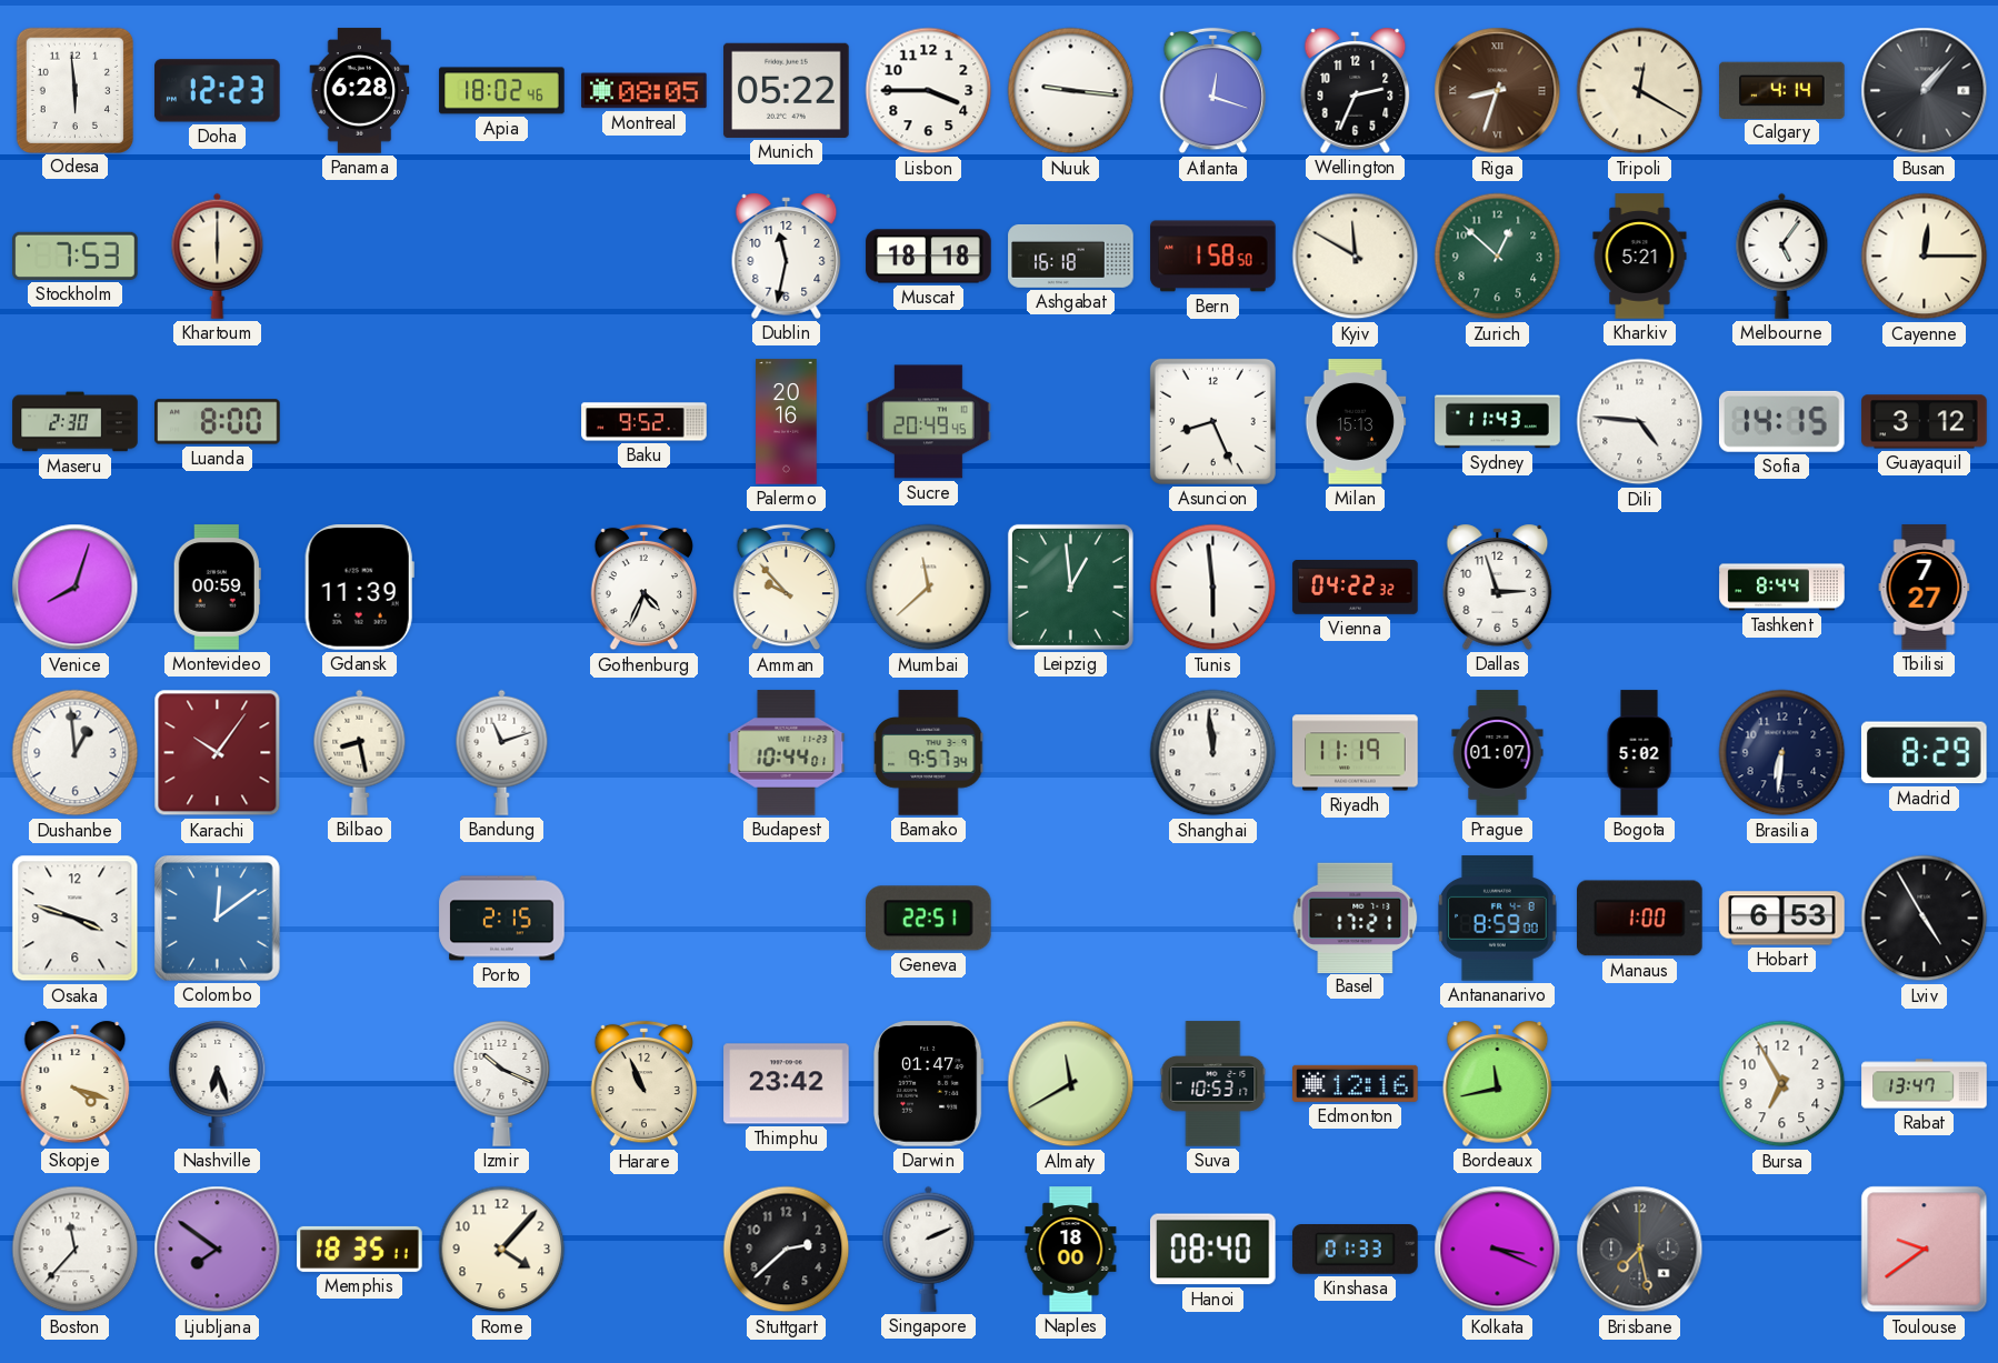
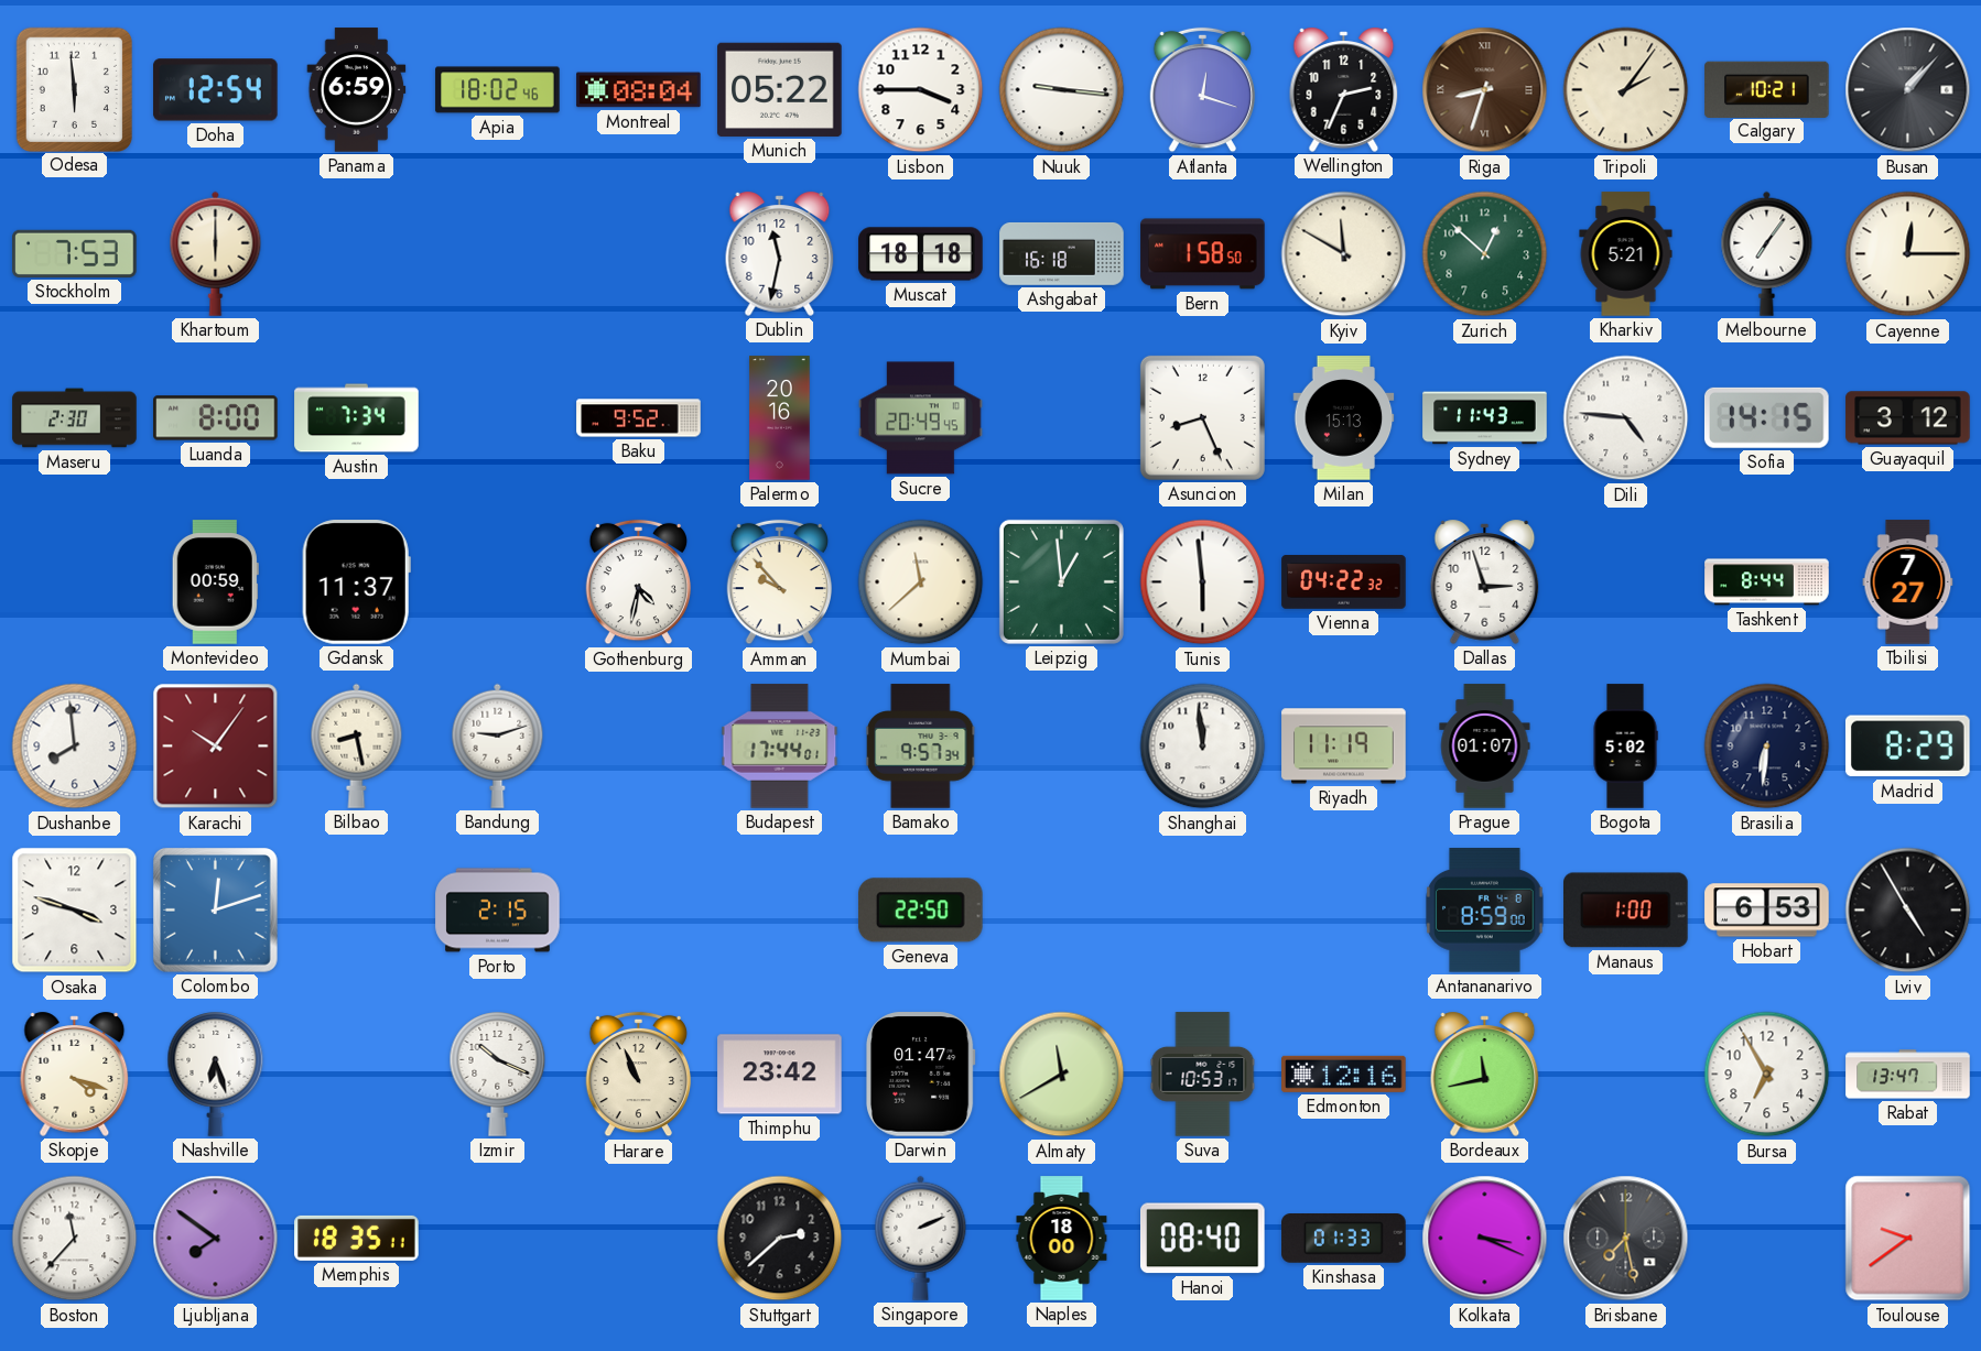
Doha: 12:23 -> 12:54 (216, 90)
Panama: 6:28 -> 6:59 (357, 90)
Montreal: 08:05 -> 08:04 (639, 90)
Tripoli: 12:20 -> 2:06 (1626, 90)
Calgary: 4:14 -> 10:21 (1767, 89)
Melbourne: 5:06 -> 7:06 (1767, 253)
Austin: none -> 7:34 (357, 418)
Venice: 8:03 -> none (76, 588)
Gdansk: 11:39 -> 11:37 (356, 582)
Gothenburg: 4:34 -> 4:32 (639, 582)
Dushanbe: 12:59 -> 7:59 (75, 747)
Bandung: 11:12 -> 9:12 (498, 745)
Budapest: 10:44 -> 17:44 (780, 747)
Colombo: 12:09 -> 12:12 (216, 911)
Geneva: 22:51 -> 22:50 (921, 911)
Basel: 17:21 -> none (1356, 918)
Rome: 4:07 -> none (502, 1250)
